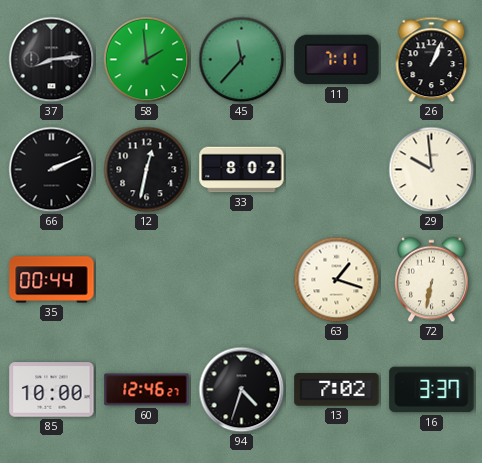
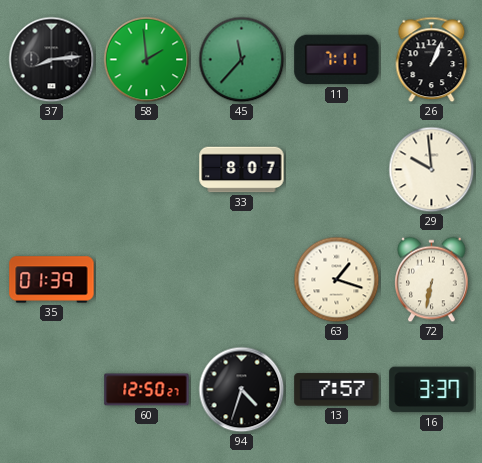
66: 2:11 -> none (52, 170)
12: 12:32 -> none (147, 170)
33: 8:02 -> 8:07 (242, 170)
35: 00:44 -> 01:39 (52, 280)
85: 10:00 -> none (52, 390)
60: 12:46 -> 12:50 (147, 390)
13: 7:02 -> 7:57 (337, 390)
